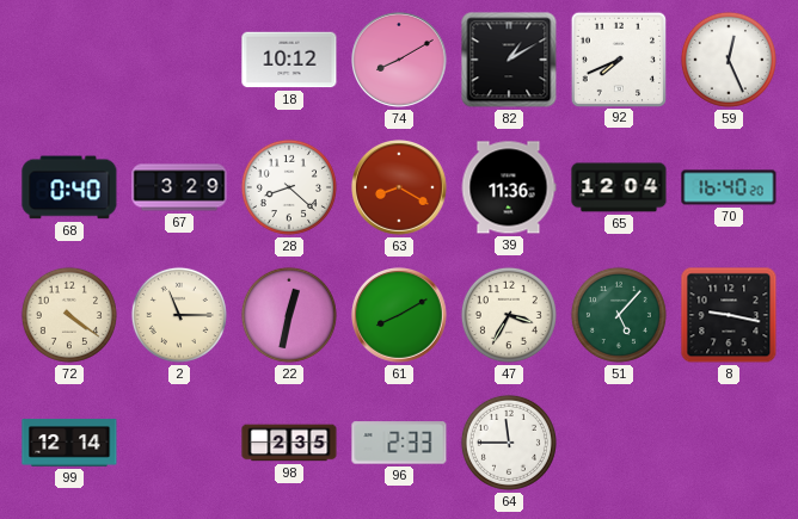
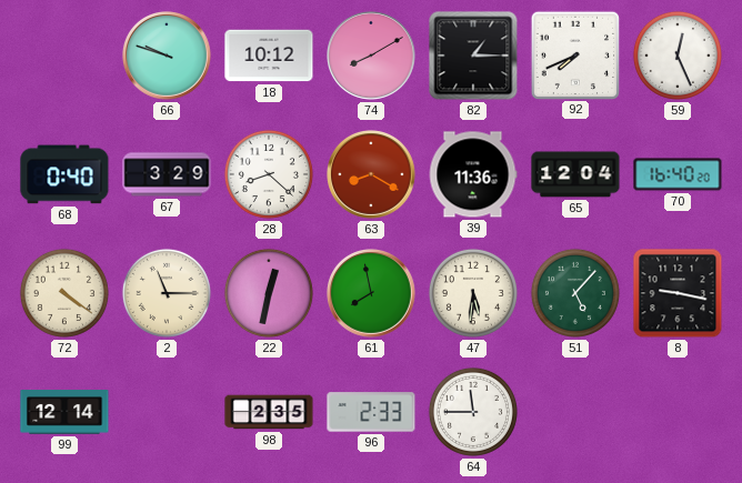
66: none -> 9:48 (168, 57)
82: 1:10 -> 1:15 (473, 56)
61: 8:10 -> 7:58 (372, 294)
47: 3:35 -> 5:31 (473, 293)
